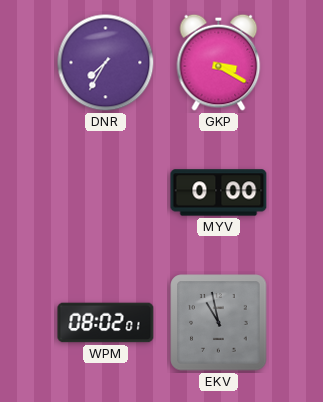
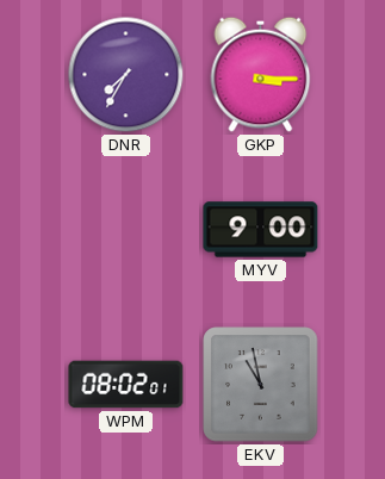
GKP: 3:20 -> 3:15 (261, 74)
MYV: 0:00 -> 9:00 (261, 230)
